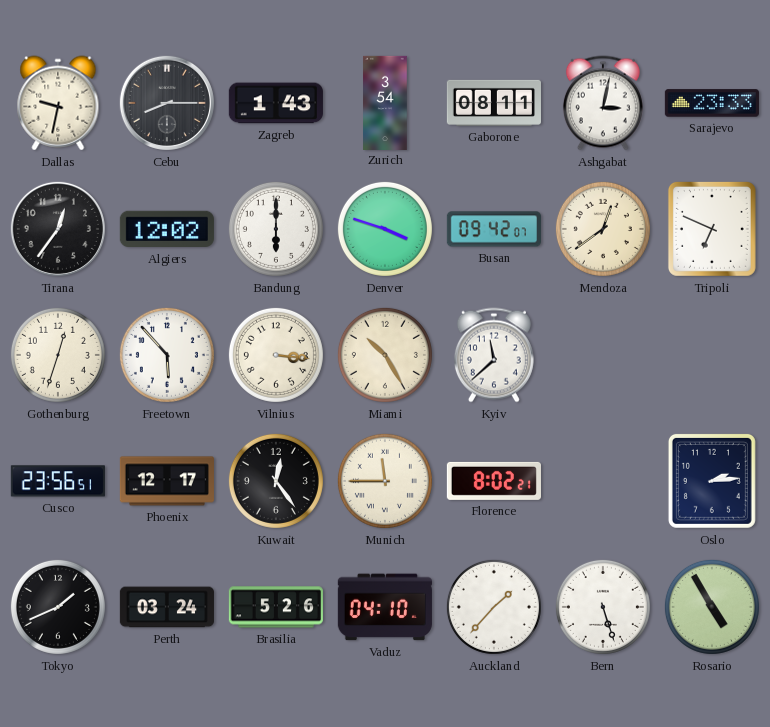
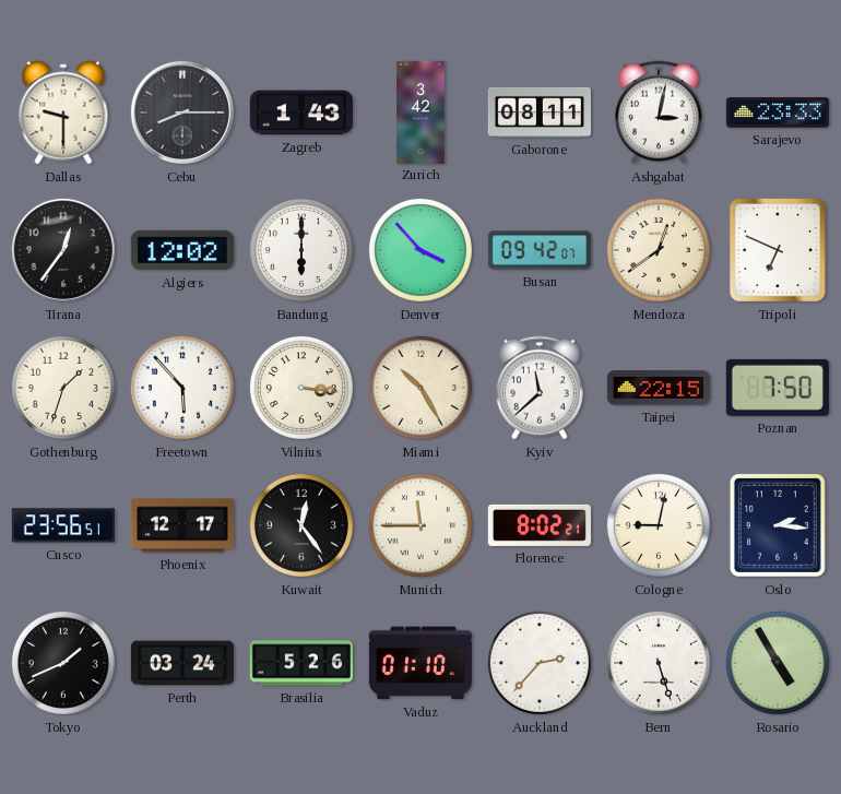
Dallas: 9:32 -> 9:30 (63, 112)
Zurich: 3:54 -> 3:42 (420, 111)
Denver: 3:48 -> 3:53 (420, 250)
Gothenburg: 12:33 -> 1:33 (63, 388)
Taipei: none -> 22:15 (659, 388)
Poznan: none -> 7:50 (778, 388)
Cologne: none -> 9:02 (659, 525)
Oslo: 2:14 -> 2:16 (778, 525)
Vaduz: 04:10 -> 01:10 (420, 663)
Auckland: 1:37 -> 2:37 (540, 663)
